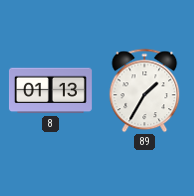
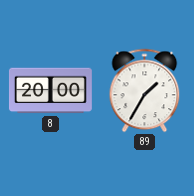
8: 01:13 -> 20:00 (50, 91)
